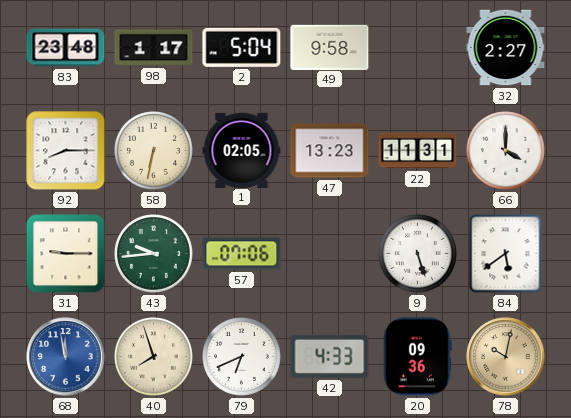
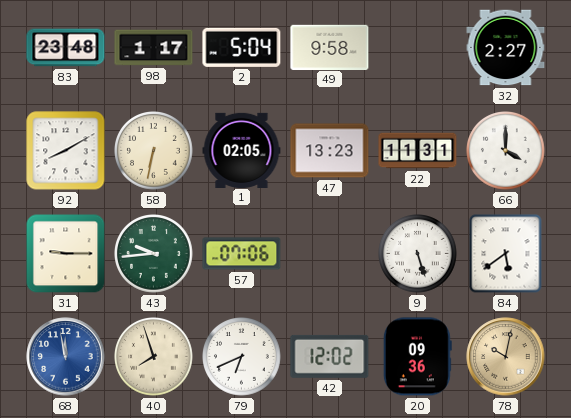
92: 8:15 -> 8:10 (66, 151)
42: 4:33 -> 12:02 (330, 356)
